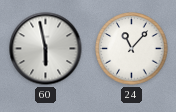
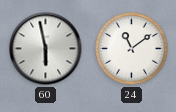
24: 11:07 -> 11:09 (132, 49)
